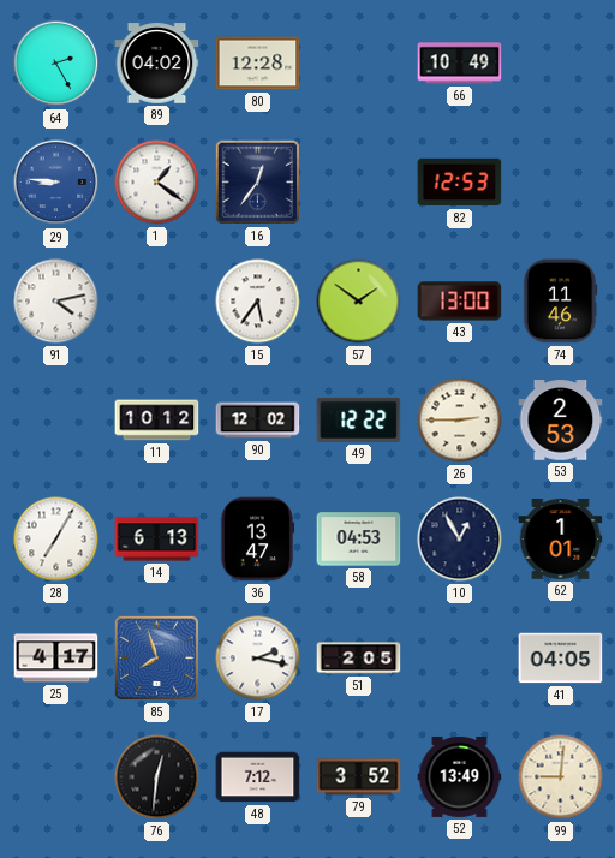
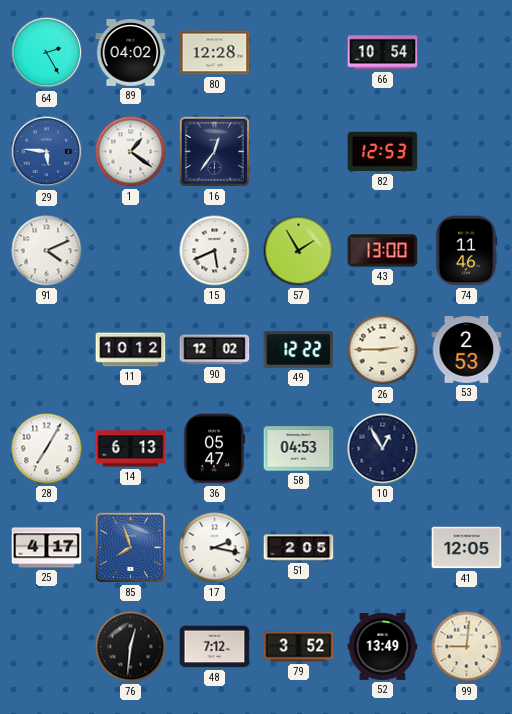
66: 10:49 -> 10:54 (383, 53)
29: 8:46 -> 5:46 (47, 152)
91: 4:13 -> 4:11 (47, 251)
15: 5:36 -> 5:41 (215, 251)
57: 1:51 -> 1:55 (299, 251)
36: 13:47 -> 05:47 (214, 449)
62: 1:01 -> none (561, 540)
41: 04:05 -> 12:05 (467, 548)
